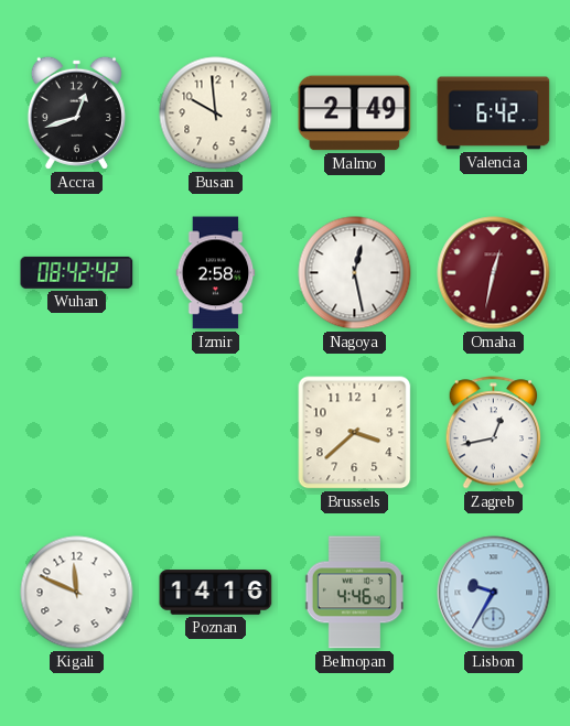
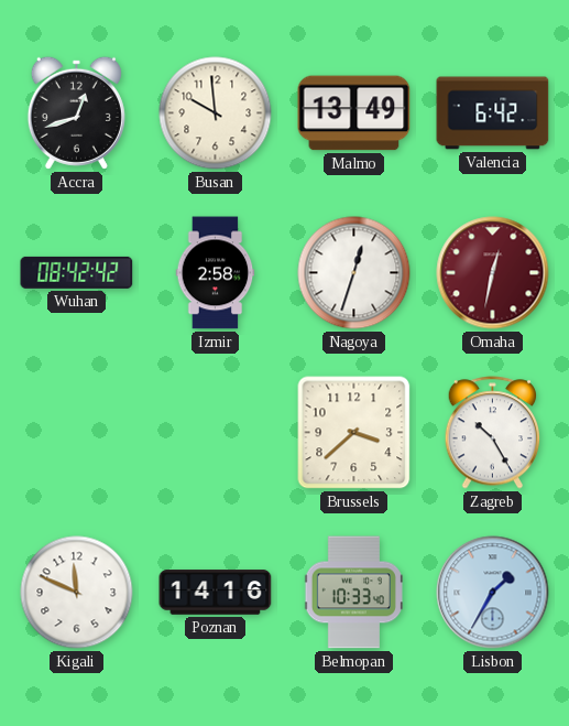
Malmo: 2:49 -> 13:49 (354, 113)
Nagoya: 12:28 -> 12:33 (354, 273)
Zagreb: 12:43 -> 10:25 (493, 433)
Belmopan: 4:46 -> 10:33 (353, 593)
Lisbon: 9:35 -> 1:35 (493, 593)
